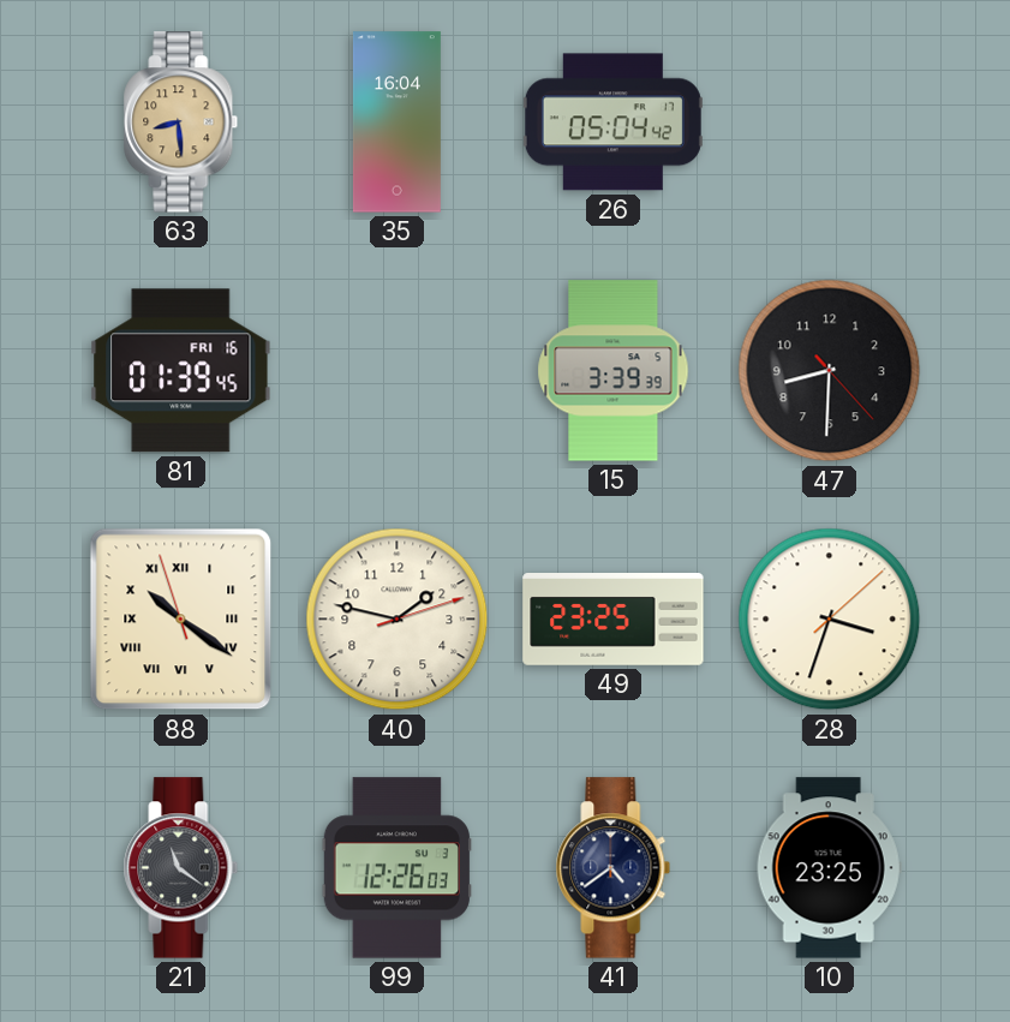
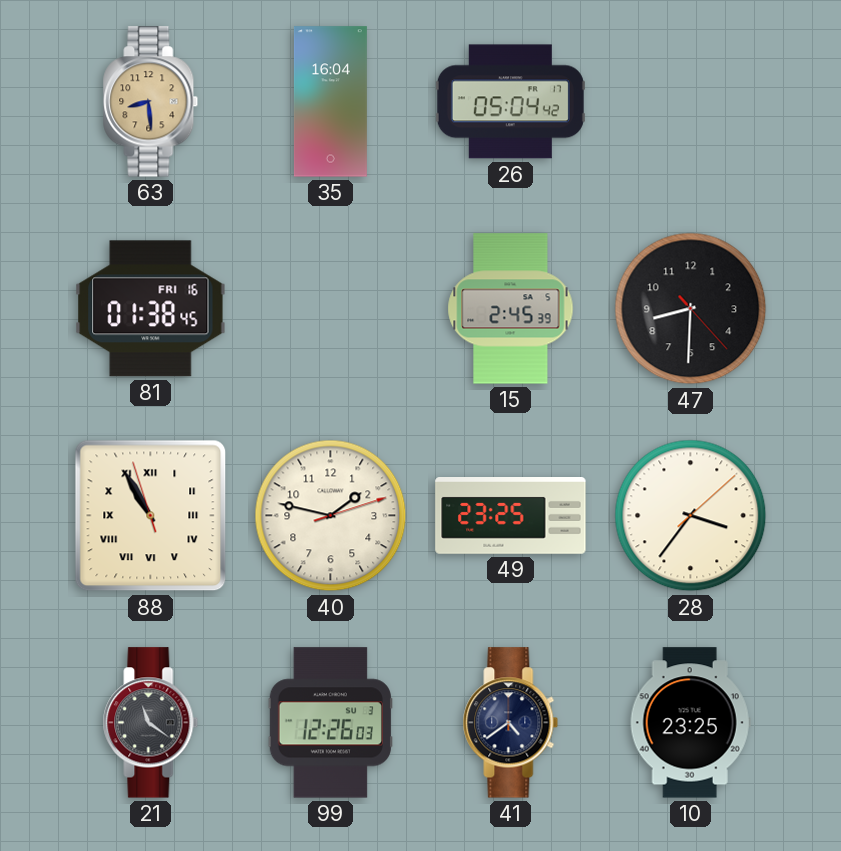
81: 01:39 -> 01:38 (151, 309)
15: 3:39 -> 2:45 (511, 309)
88: 10:20 -> 10:54 (151, 516)
28: 3:33 -> 3:36 (691, 516)
